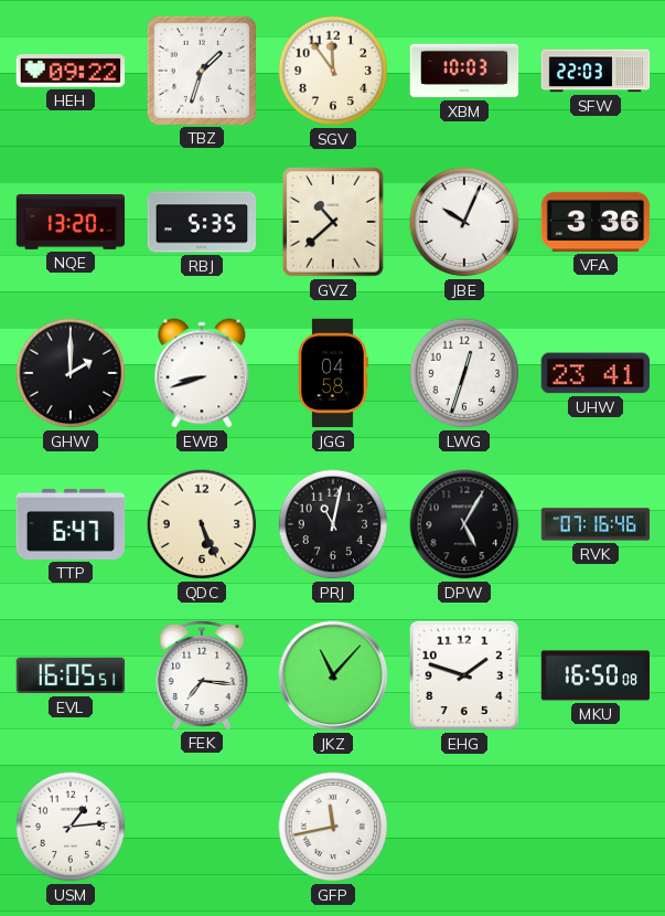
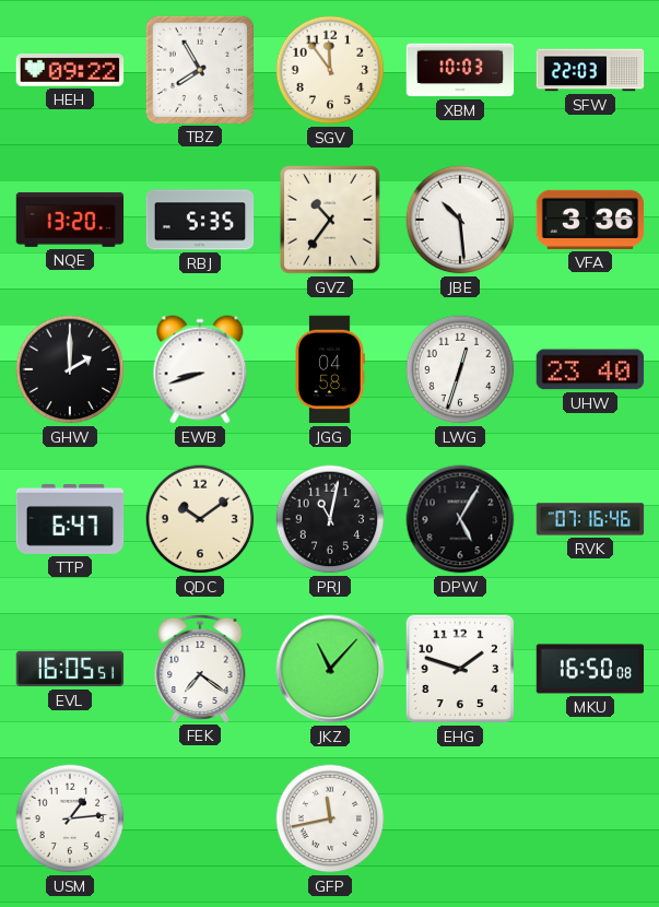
TBZ: 1:33 -> 7:55 (199, 69)
GVZ: 10:38 -> 10:36 (330, 220)
JBE: 10:04 -> 10:29 (460, 220)
UHW: 23:41 -> 23:40 (589, 369)
QDC: 5:26 -> 10:09 (200, 519)
FEK: 7:16 -> 7:21 (200, 668)
